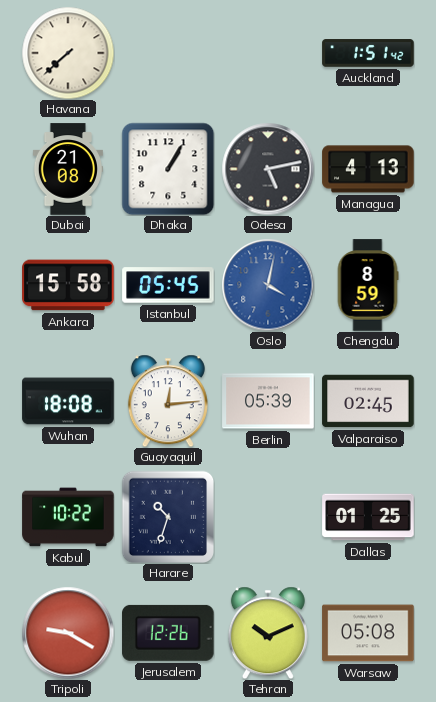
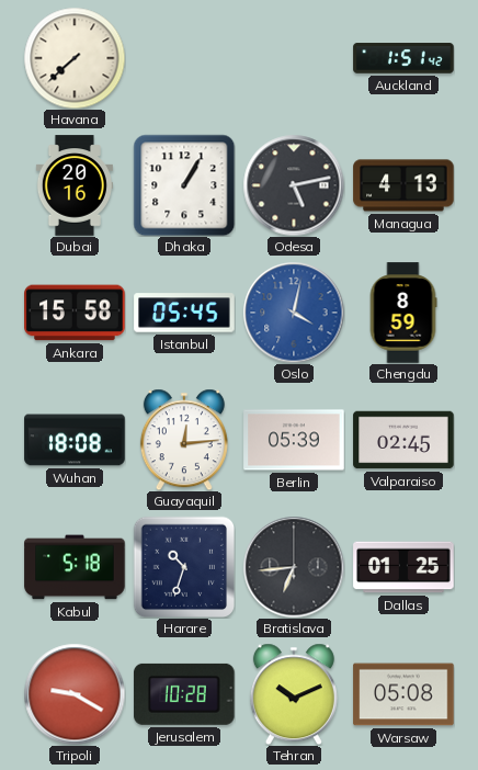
Dubai: 21:08 -> 20:16 (75, 185)
Kabul: 10:22 -> 5:18 (75, 567)
Bratislava: none -> 6:44 (294, 567)
Jerusalem: 12:26 -> 10:28 (184, 694)
